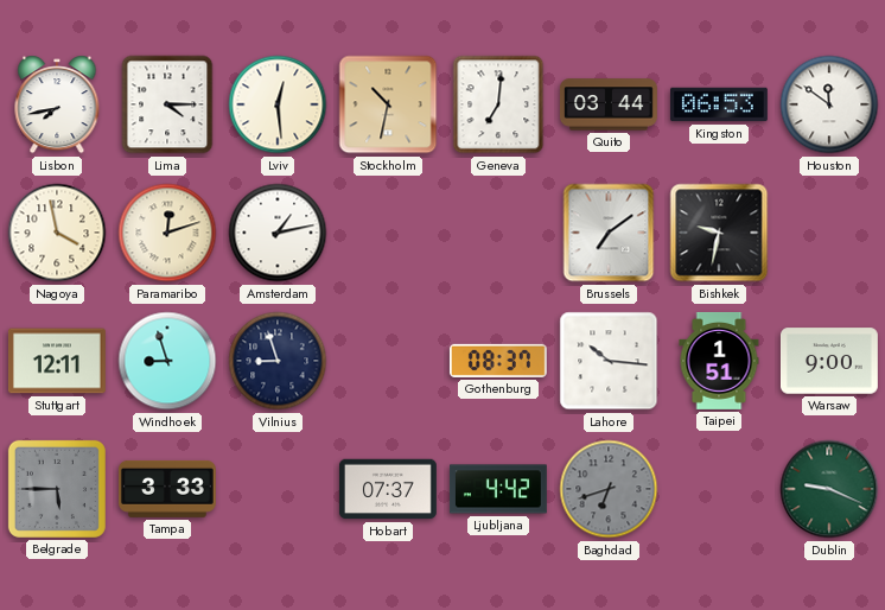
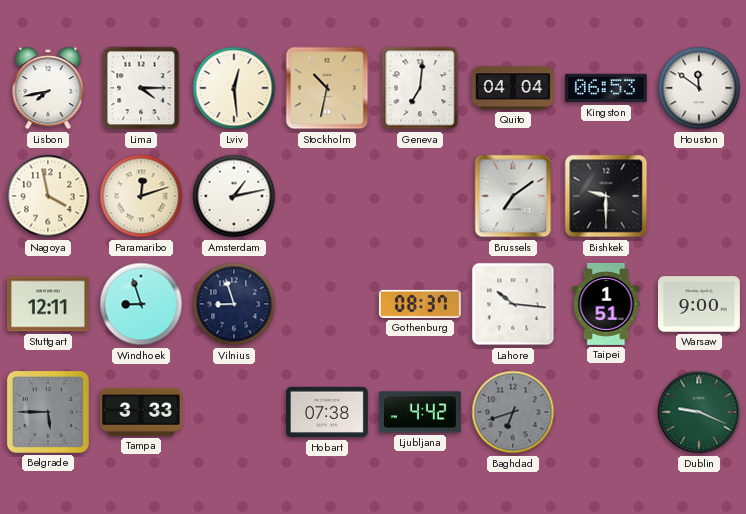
Quito: 03:44 -> 04:04 (513, 88)
Bishkek: 9:32 -> 9:30 (606, 196)
Hobart: 07:37 -> 07:38 (327, 412)
